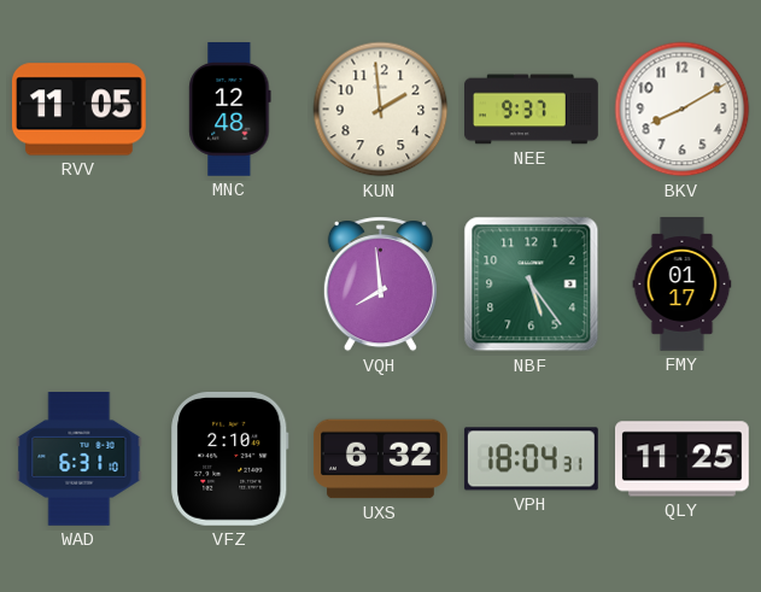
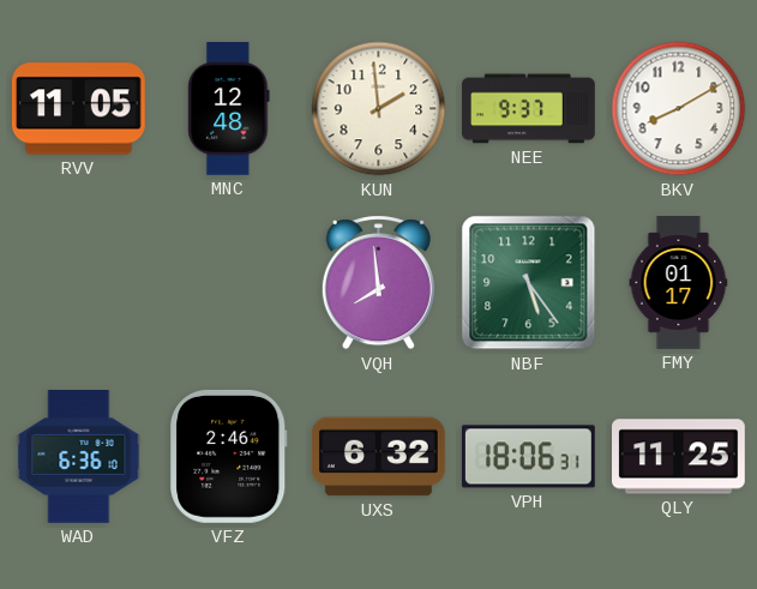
WAD: 6:31 -> 6:36 (79, 457)
VFZ: 2:10 -> 2:46 (229, 456)
VPH: 18:04 -> 18:06 (528, 457)
